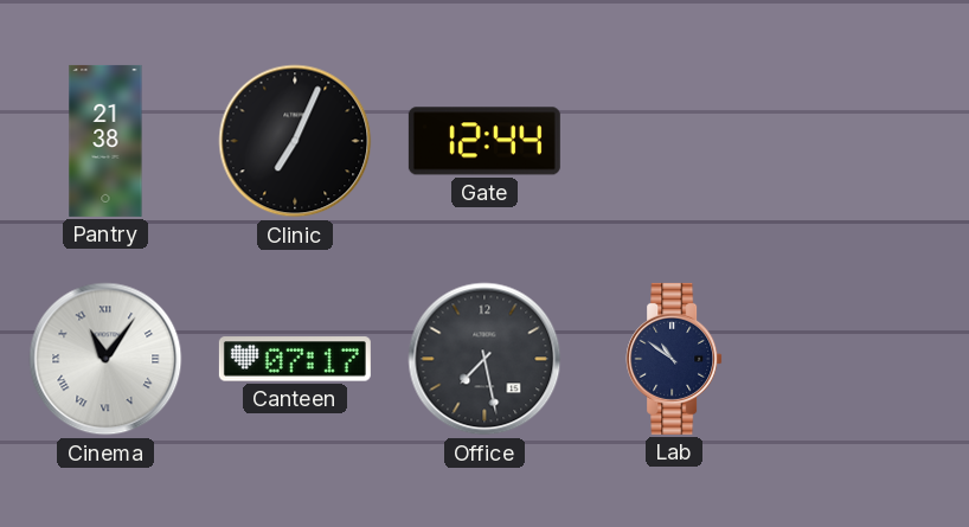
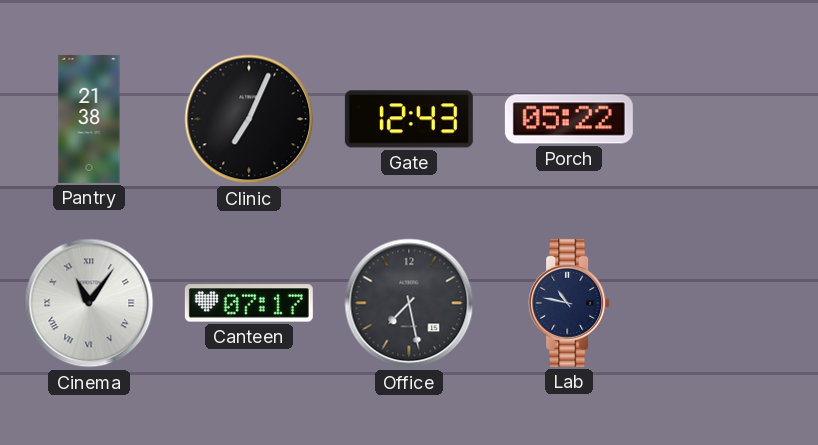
Gate: 12:44 -> 12:43 (409, 119)
Porch: none -> 05:22 (569, 119)
Lab: 10:51 -> 10:47 (569, 303)
